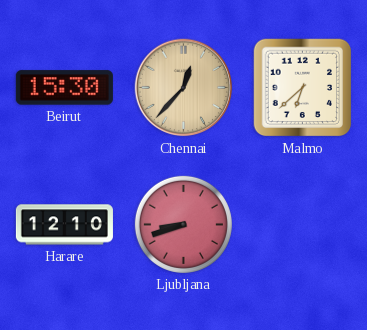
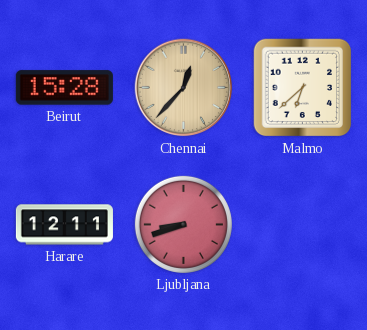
Beirut: 15:30 -> 15:28 (64, 88)
Harare: 12:10 -> 12:11 (64, 225)
